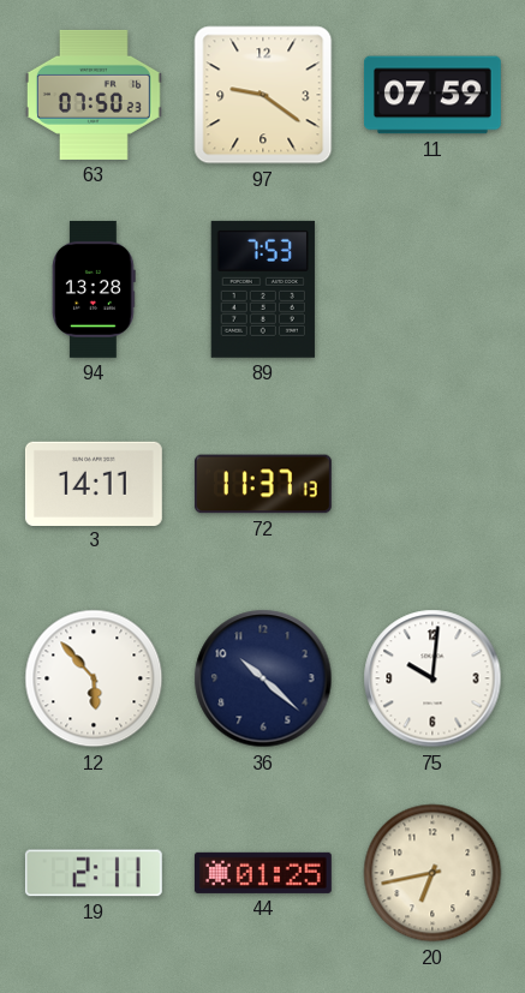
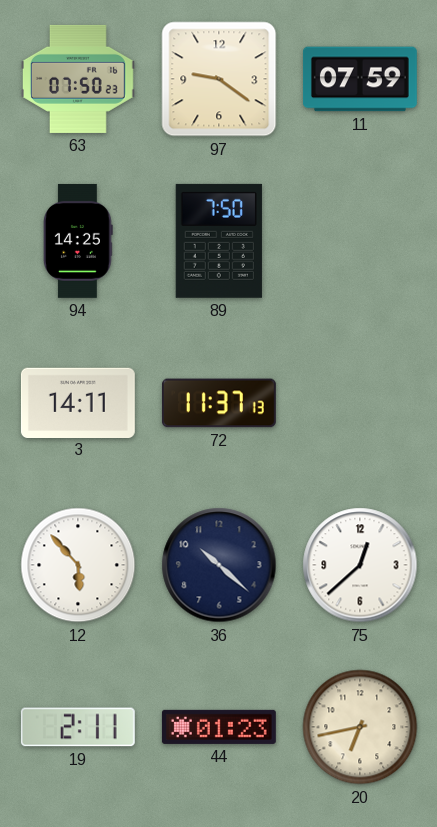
94: 13:28 -> 14:25 (79, 241)
89: 7:53 -> 7:50 (219, 241)
75: 10:01 -> 12:38 (360, 565)
44: 01:25 -> 01:23 (219, 727)
